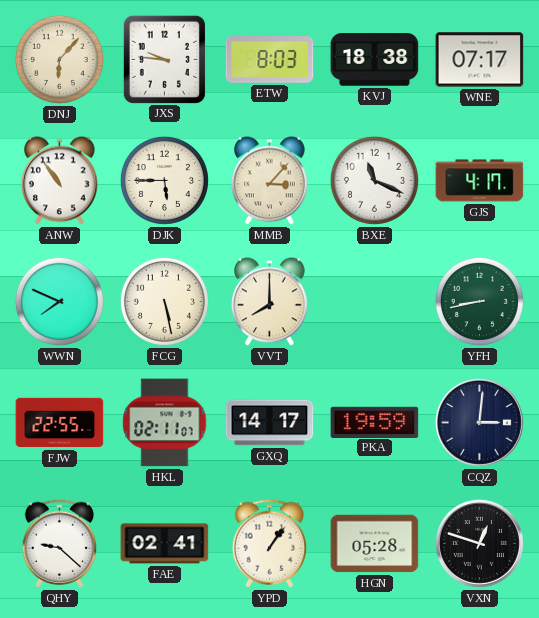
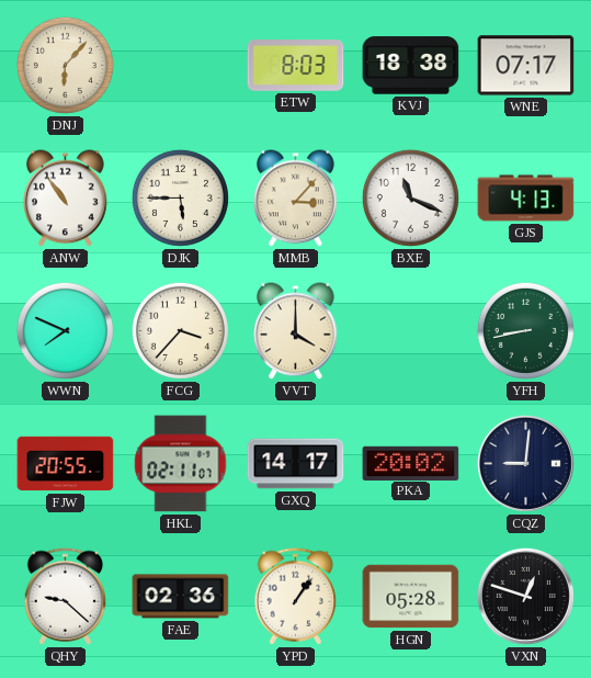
JXS: 9:46 -> none (164, 59)
GJS: 4:17 -> 4:13 (526, 199)
FCG: 5:28 -> 3:37 (180, 330)
VVT: 8:00 -> 4:00 (296, 331)
FJW: 22:55 -> 20:55 (66, 464)
PKA: 19:59 -> 20:02 (411, 463)
CQZ: 3:01 -> 9:01 (525, 463)
FAE: 02:41 -> 02:36 (181, 597)
